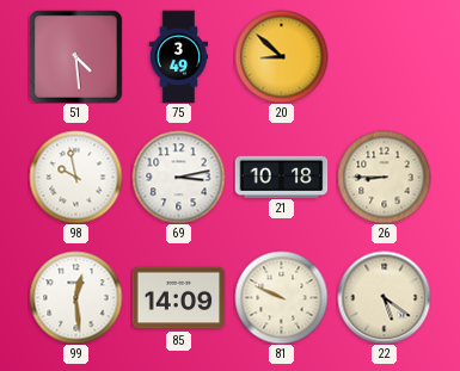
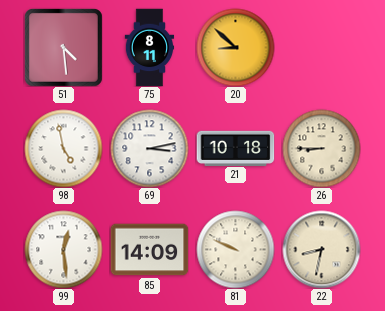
75: 3:49 -> 8:11 (150, 47)
98: 9:58 -> 4:58 (63, 148)
22: 5:21 -> 8:32 (321, 249)
